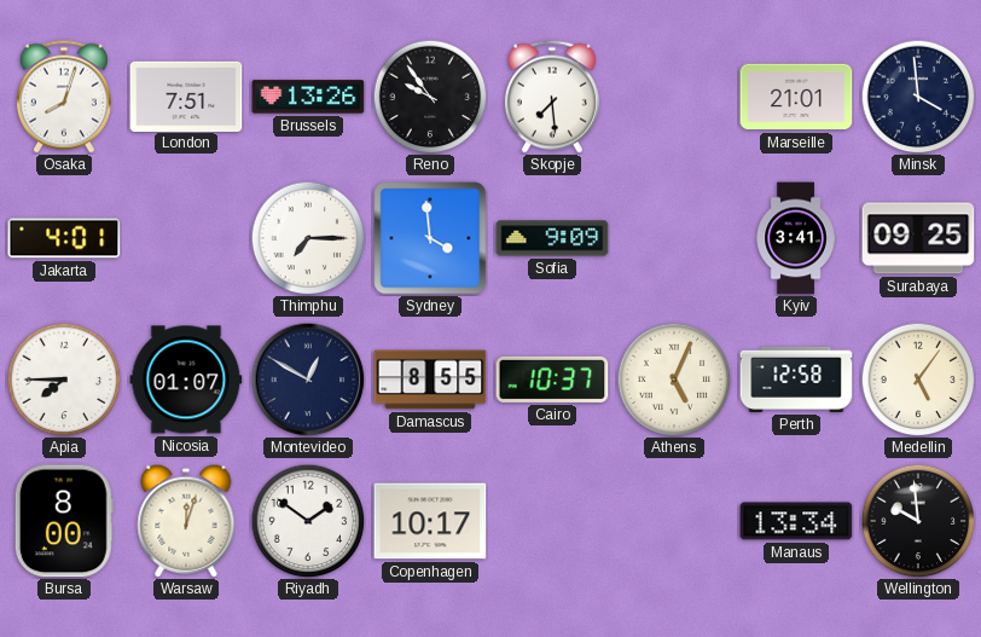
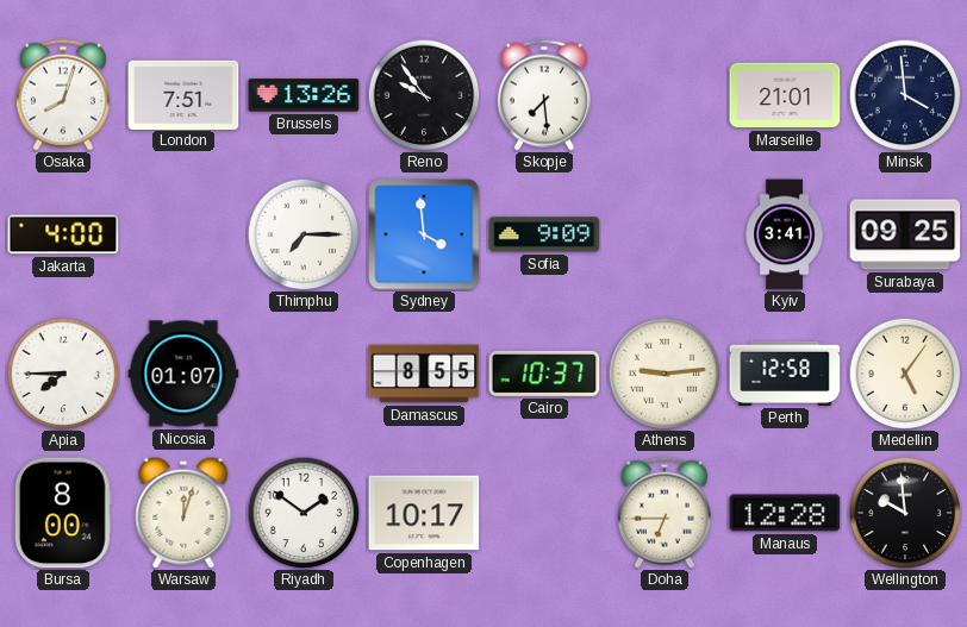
Jakarta: 4:01 -> 4:00 (63, 234)
Montevideo: 12:50 -> none (308, 380)
Athens: 5:04 -> 9:14 (665, 374)
Doha: none -> 6:45 (665, 513)
Manaus: 13:34 -> 12:28 (785, 513)
